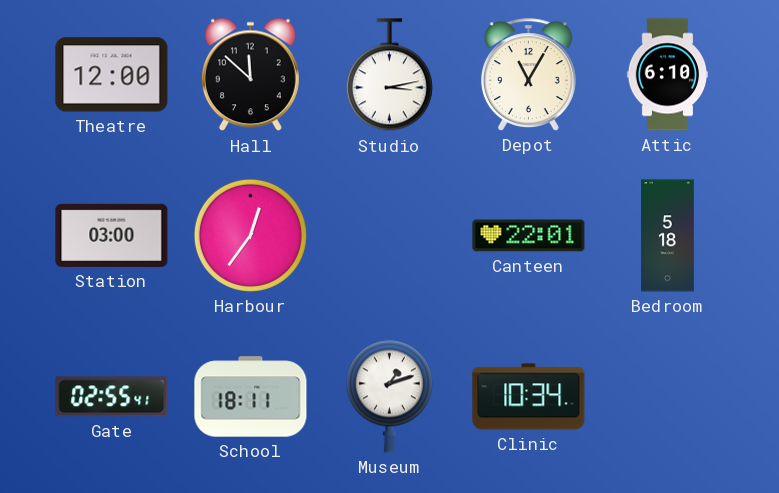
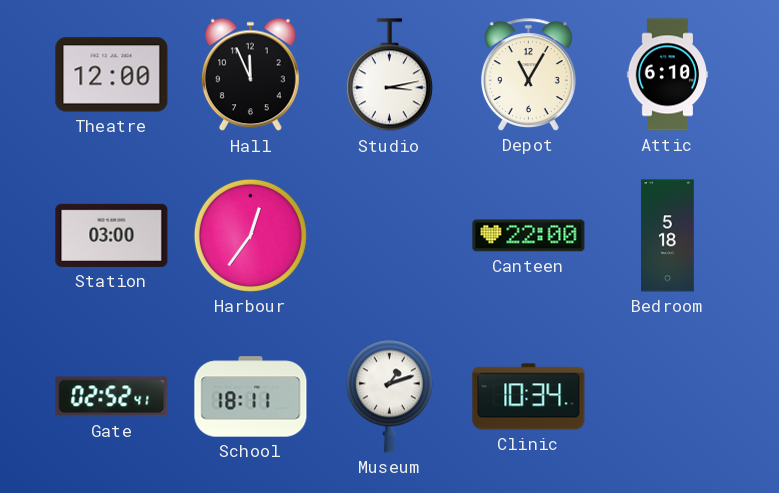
Hall: 11:52 -> 11:56 (250, 75)
Canteen: 22:01 -> 22:00 (529, 236)
Gate: 02:55 -> 02:52 (112, 397)
